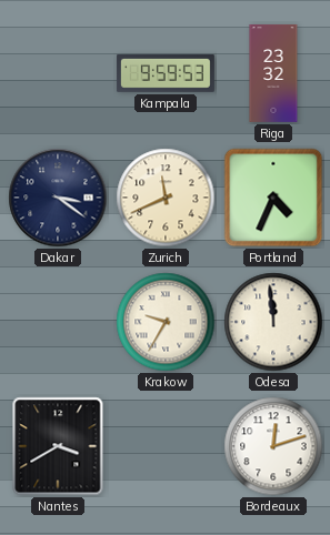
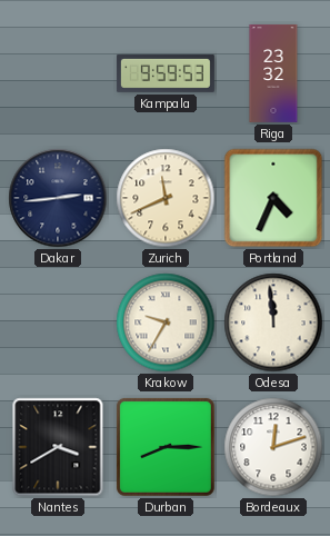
Dakar: 3:21 -> 2:44 (58, 198)
Durban: none -> 8:15 (166, 447)
